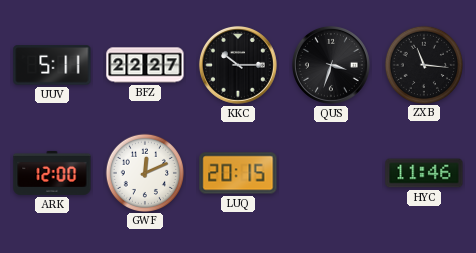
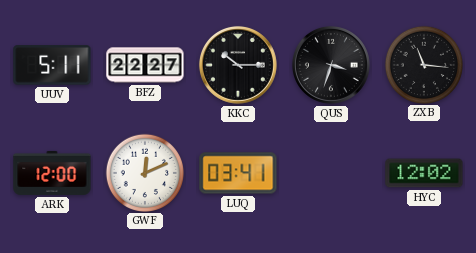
LUQ: 20:15 -> 03:41 (238, 173)
HYC: 11:46 -> 12:02 (424, 173)
